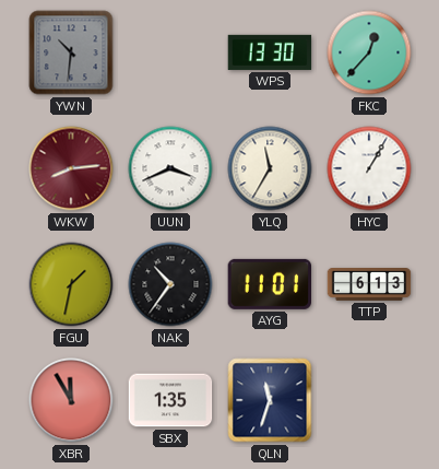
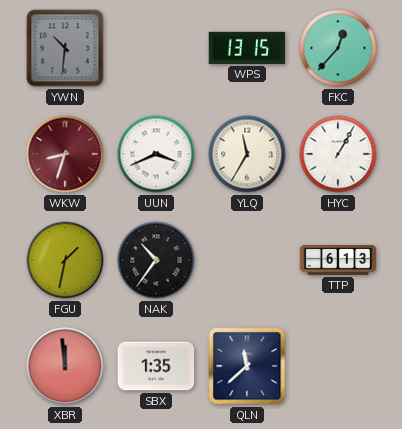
WPS: 13:30 -> 13:15 (247, 48)
WKW: 8:14 -> 8:33 (65, 154)
AYG: 11:01 -> none (269, 284)
XBR: 11:55 -> 11:59 (65, 366)
QLN: 11:33 -> 11:38 (247, 366)
